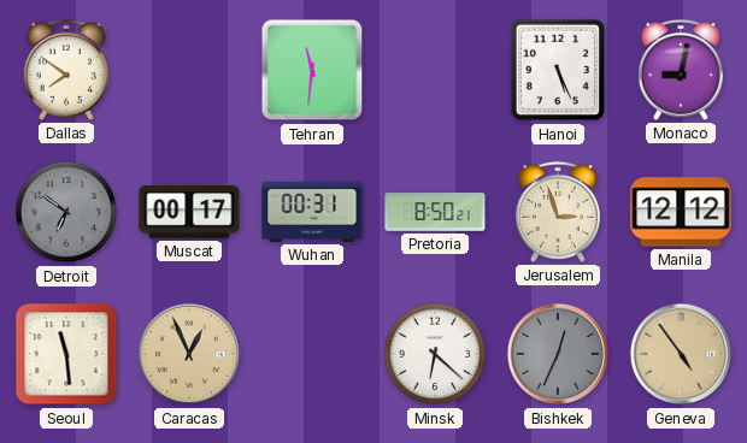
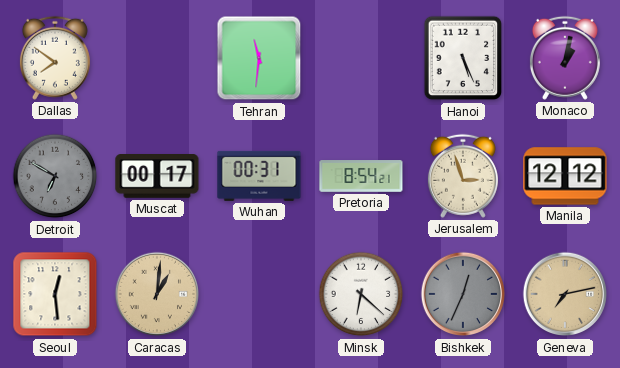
Monaco: 9:02 -> 1:02 (565, 58)
Detroit: 6:51 -> 6:50 (55, 176)
Pretoria: 8:50 -> 8:54 (361, 176)
Seoul: 11:29 -> 12:29 (55, 294)
Caracas: 12:56 -> 1:01 (157, 294)
Geneva: 4:54 -> 7:13 (565, 294)
